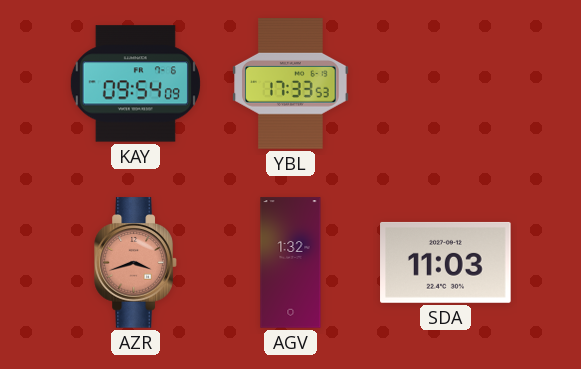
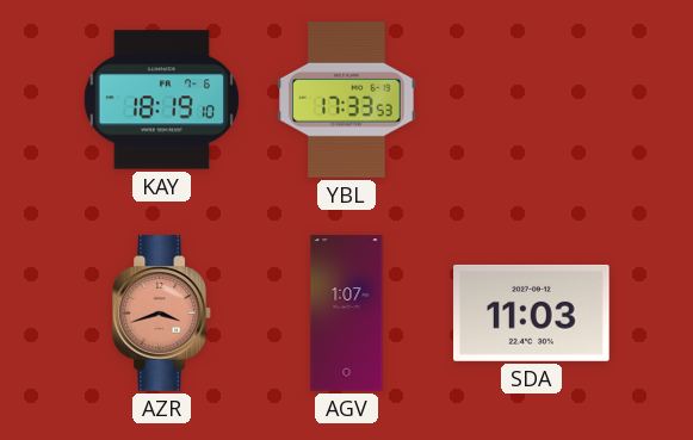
KAY: 09:54 -> 18:19 (161, 100)
AGV: 1:32 -> 1:07 (347, 314)
